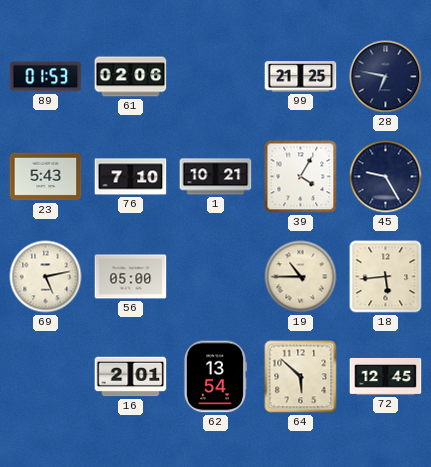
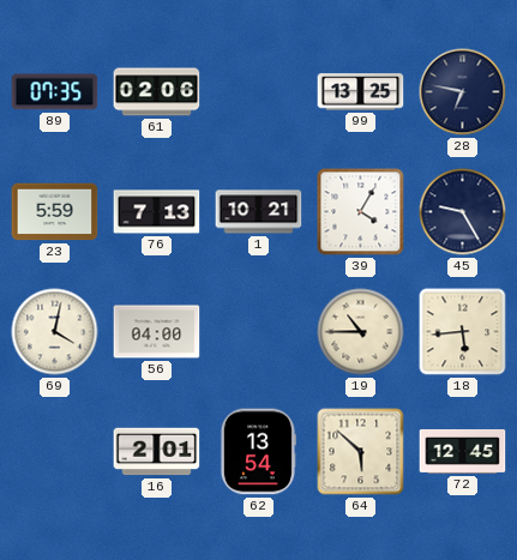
89: 01:53 -> 07:35 (55, 92)
99: 21:25 -> 13:25 (361, 92)
23: 5:43 -> 5:59 (55, 212)
76: 7:10 -> 7:13 (157, 212)
69: 5:13 -> 4:02 (55, 332)
56: 05:00 -> 04:00 (157, 332)
